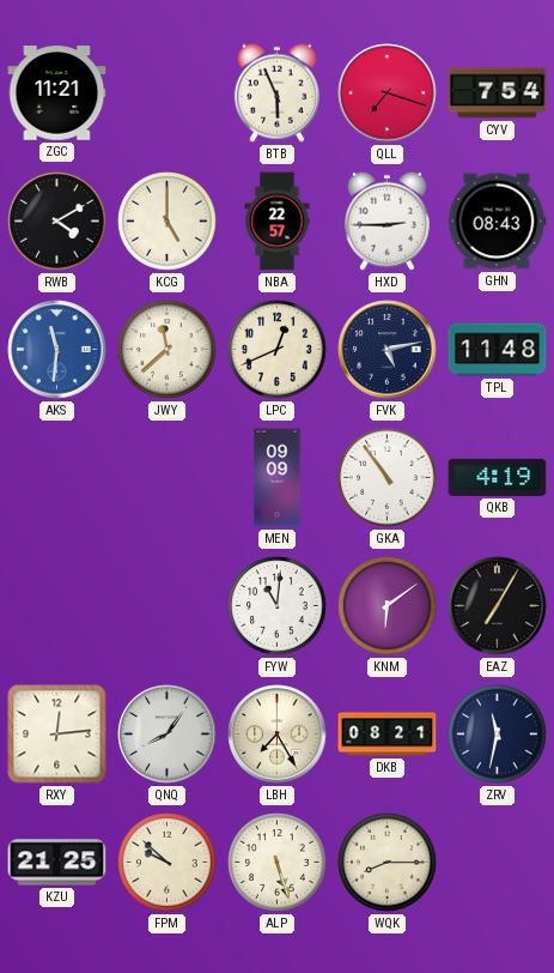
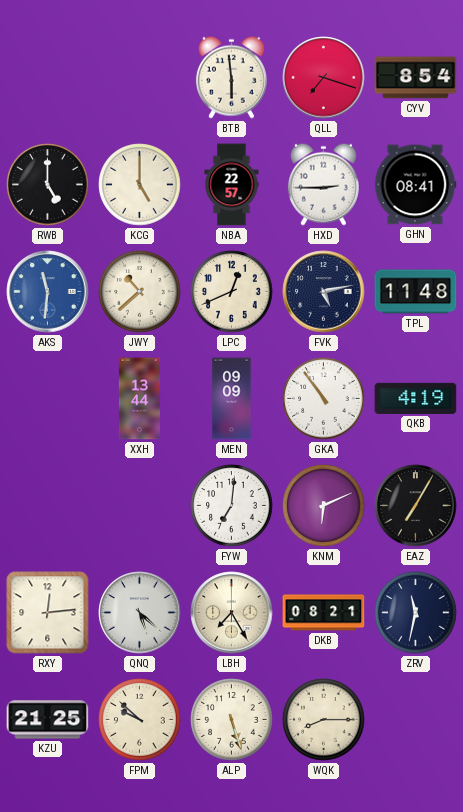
ZGC: 11:21 -> none (57, 93)
BTB: 5:56 -> 5:59 (231, 77)
CYV: 7:54 -> 8:54 (416, 78)
RWB: 4:10 -> 5:00 (48, 185)
GHN: 08:43 -> 08:41 (415, 185)
JWY: 11:38 -> 10:38 (140, 292)
XXH: none -> 13:44 (139, 399)
FYW: 11:01 -> 7:01 (232, 506)
KNM: 6:09 -> 6:11 (324, 506)
QNQ: 8:06 -> 5:22 (140, 613)
